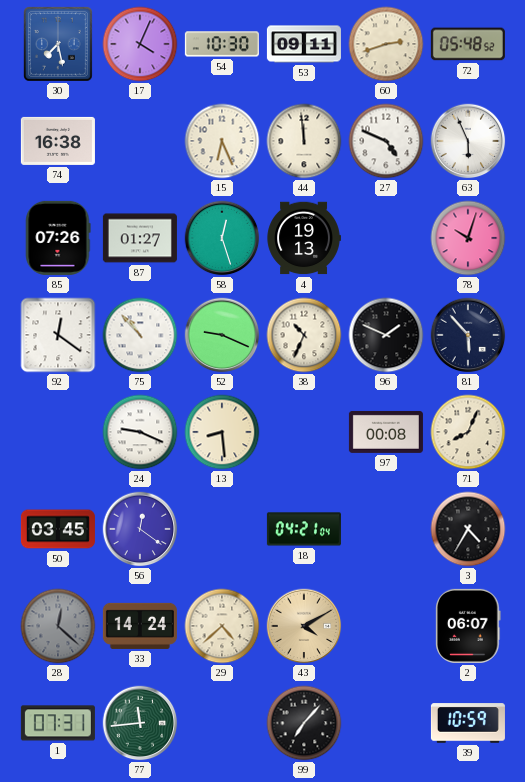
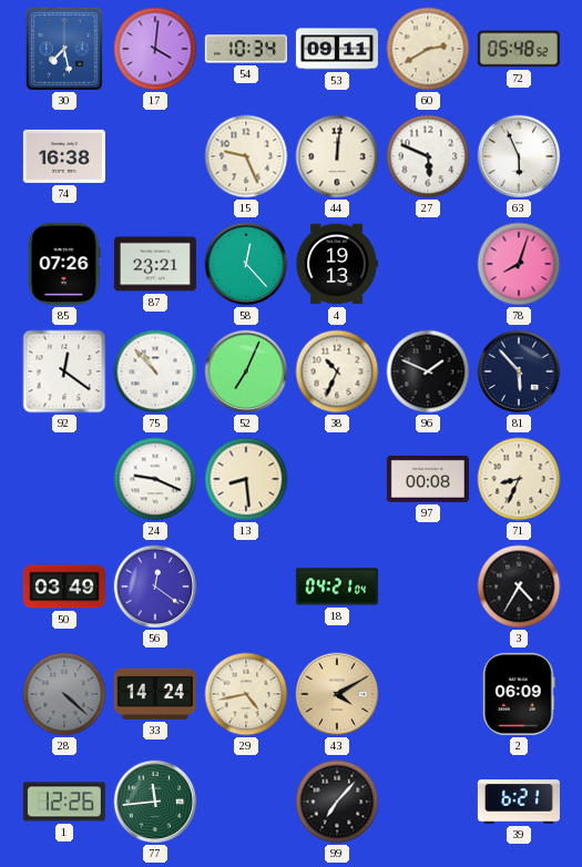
17: 4:04 -> 4:01 (155, 49)
54: 10:30 -> 10:34 (246, 49)
60: 2:42 -> 2:40 (428, 49)
15: 6:26 -> 9:26 (246, 156)
44: 11:59 -> 12:01 (337, 156)
27: 4:49 -> 5:49 (428, 156)
87: 01:27 -> 23:21 (155, 264)
58: 12:27 -> 12:23 (246, 264)
78: 10:03 -> 8:03 (519, 264)
52: 9:19 -> 7:04 (246, 371)
71: 8:04 -> 8:34 (519, 479)
50: 03:45 -> 03:49 (64, 586)
28: 12:22 -> 4:22 (64, 694)
29: 4:38 -> 4:43 (246, 694)
2: 06:07 -> 06:09 (519, 694)
1: 07:31 -> 12:26 (64, 802)
39: 10:59 -> 6:21 (519, 802)
